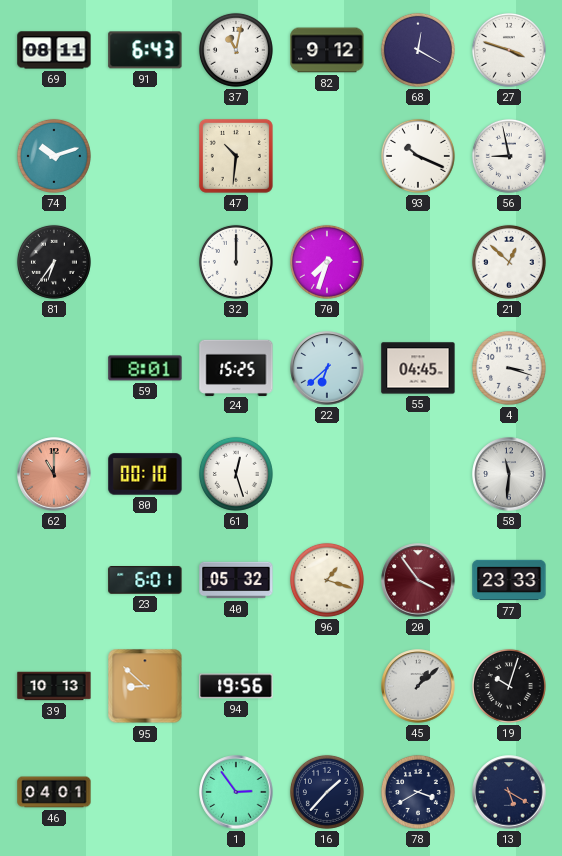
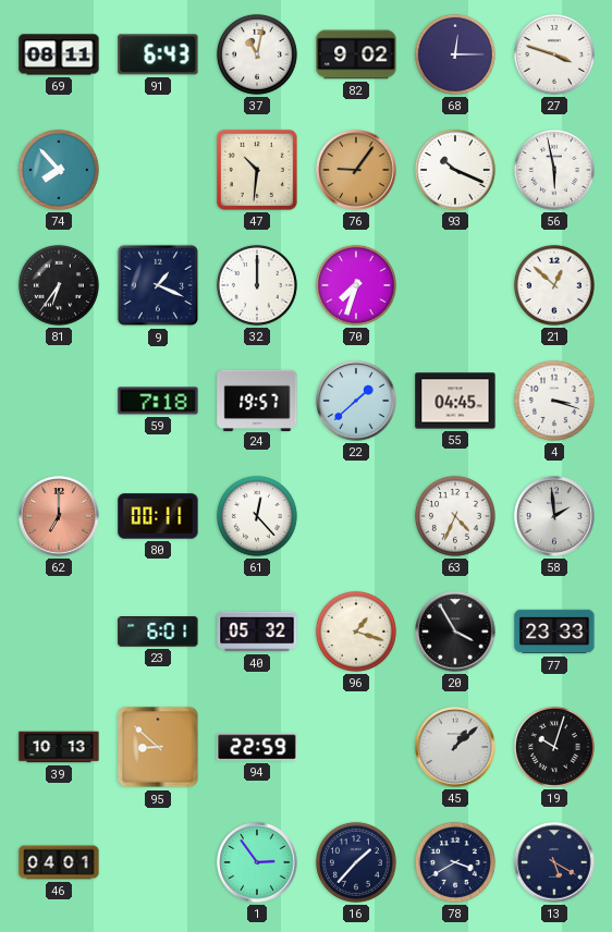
82: 9:12 -> 9:02 (356, 54)
68: 12:20 -> 12:15 (455, 54)
74: 10:12 -> 7:53 (59, 170)
76: none -> 9:06 (356, 170)
56: 8:58 -> 5:58 (554, 170)
9: none -> 1:19 (158, 285)
59: 8:01 -> 7:18 (158, 401)
24: 15:25 -> 19:57 (257, 400)
22: 6:38 -> 1:38 (356, 401)
62: 11:00 -> 7:00 (59, 516)
80: 00:10 -> 00:11 (158, 516)
61: 12:27 -> 12:23 (257, 516)
63: none -> 4:34 (455, 516)
58: 11:31 -> 1:59 (554, 516)
20: 3:54 -> 3:55 (455, 631)
20 dial: burgundy -> black (455, 631)
94: 19:56 -> 22:59 (257, 747)
